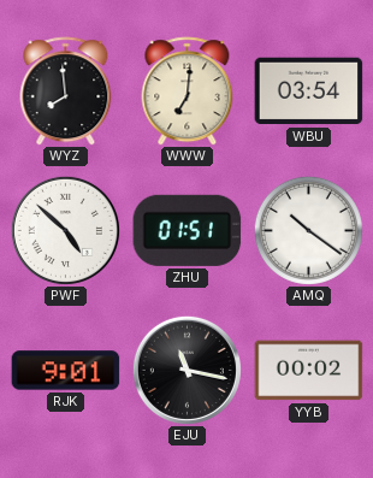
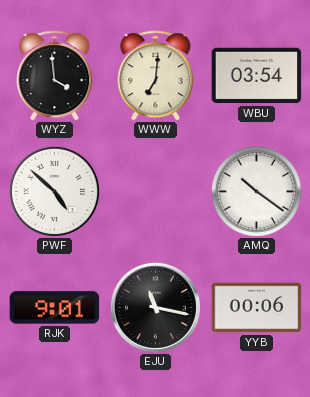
WYZ: 7:59 -> 3:59 (55, 76)
ZHU: 01:51 -> none (188, 230)
YYB: 00:02 -> 00:06 (257, 308)
